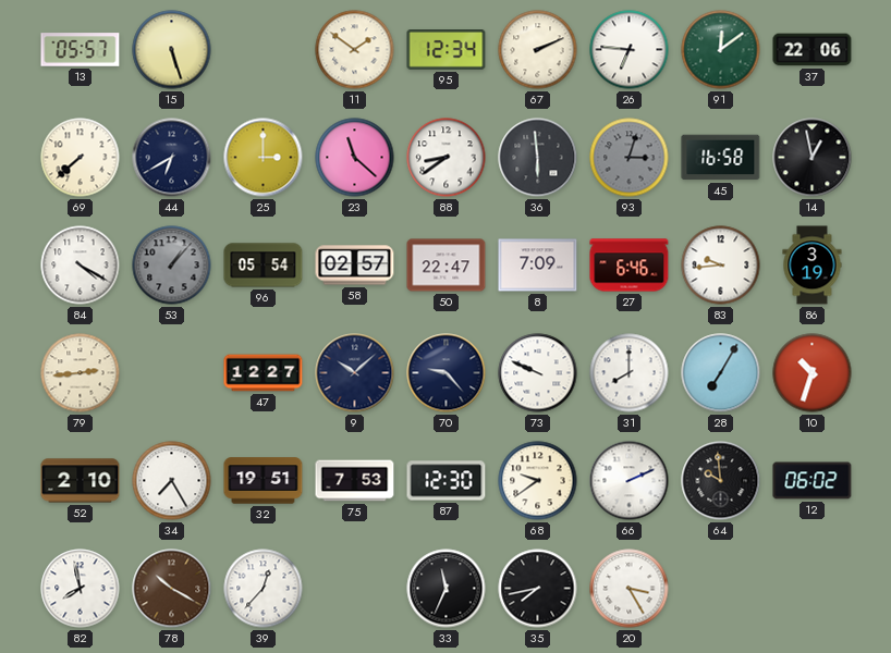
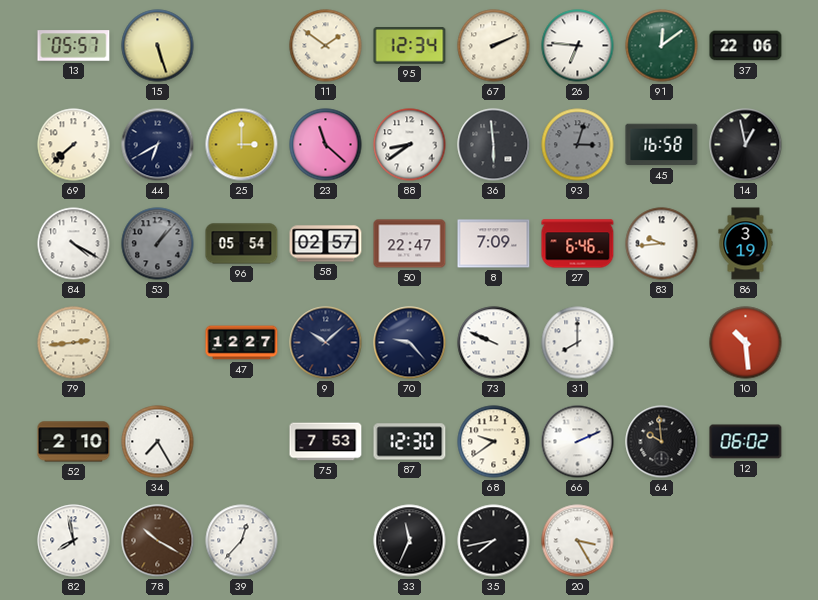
28: 7:05 -> none (721, 373)
10: 10:33 -> 10:29 (746, 343)
32: 19:51 -> none (264, 481)
